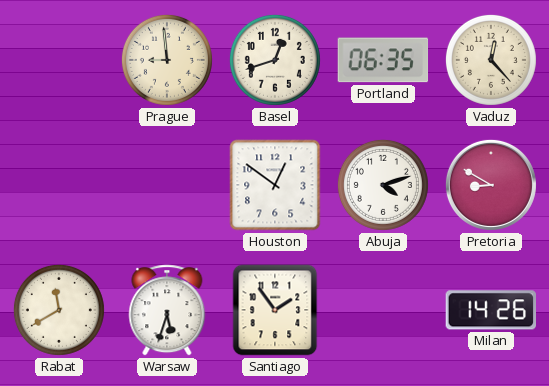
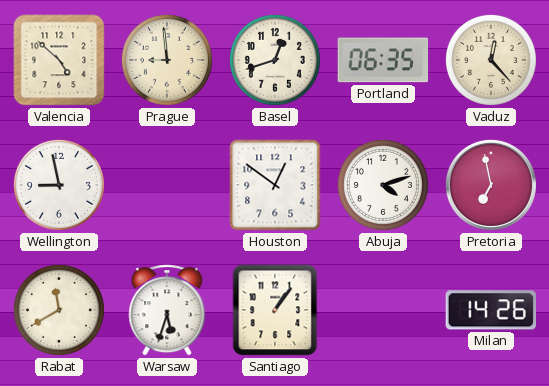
Valencia: none -> 4:52 (59, 60)
Wellington: none -> 8:58 (59, 185)
Pretoria: 8:50 -> 6:58 (491, 185)
Santiago: 1:54 -> 1:06 (275, 310)
